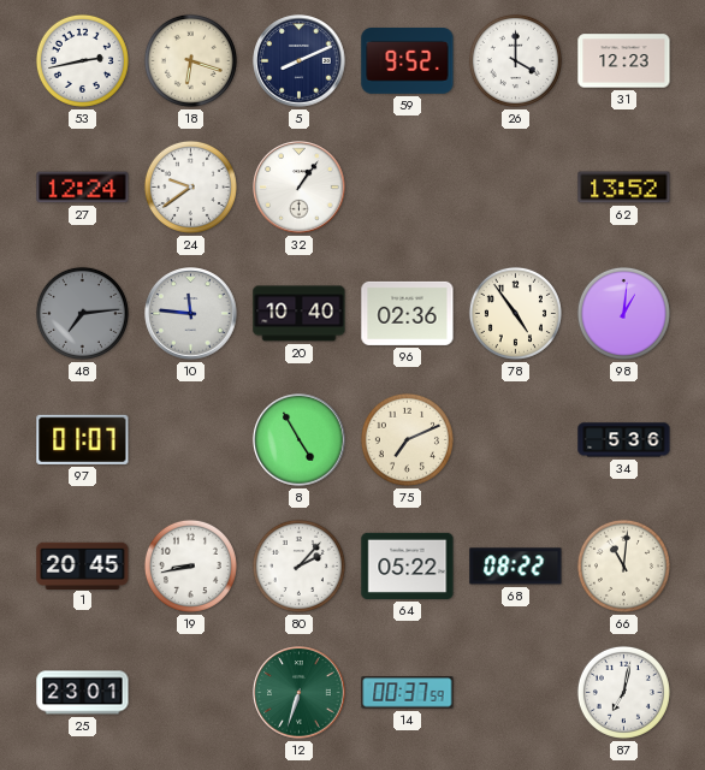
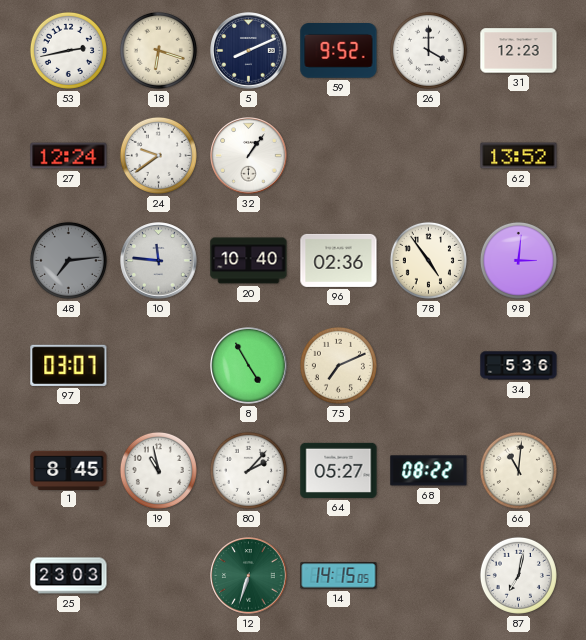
98: 1:01 -> 3:01 (518, 260)
97: 01:07 -> 03:07 (69, 365)
1: 20:45 -> 8:45 (69, 470)
19: 8:43 -> 10:58 (158, 470)
64: 05:22 -> 05:27 (339, 470)
25: 23:01 -> 23:03 (69, 576)
14: 00:37 -> 14:15 (339, 576)
